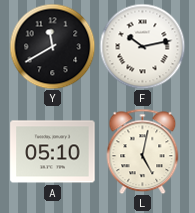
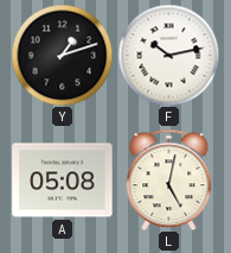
Y: 11:40 -> 1:12 (62, 55)
A: 05:10 -> 05:08 (63, 181)
